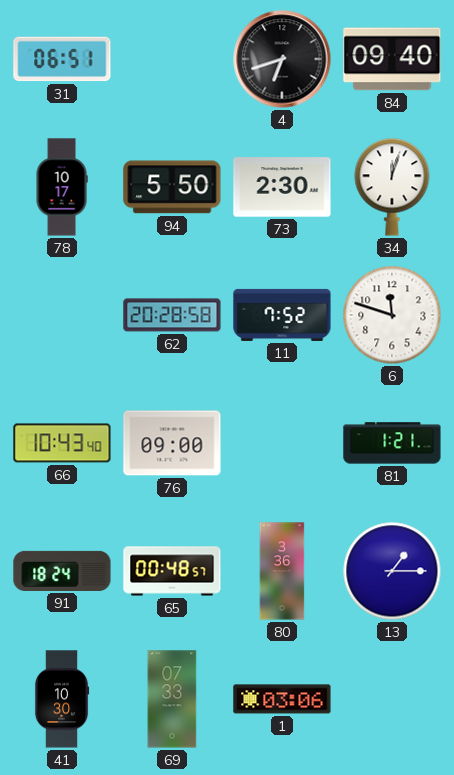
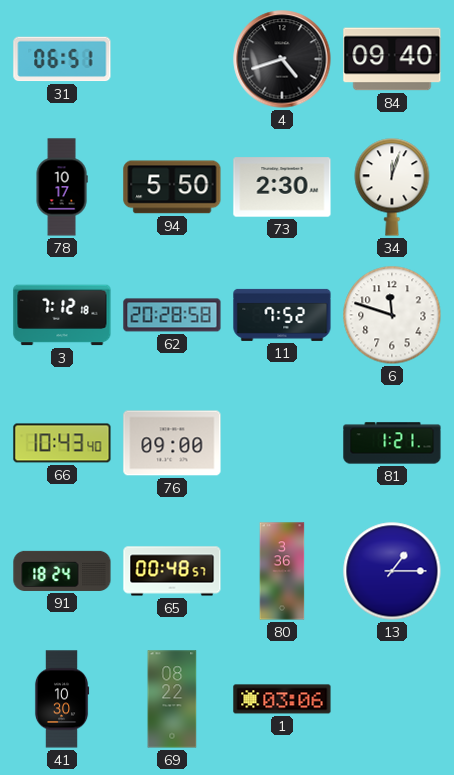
4: 6:42 -> 4:42 (282, 59)
3: none -> 7:12 (62, 315)
69: 07:33 -> 08:22 (172, 699)
